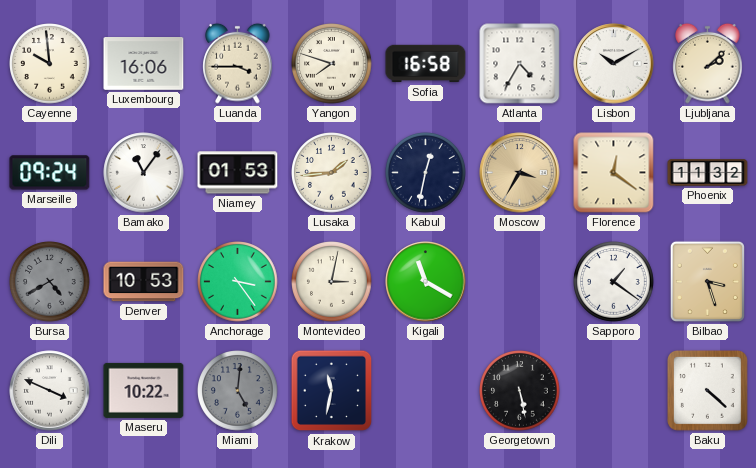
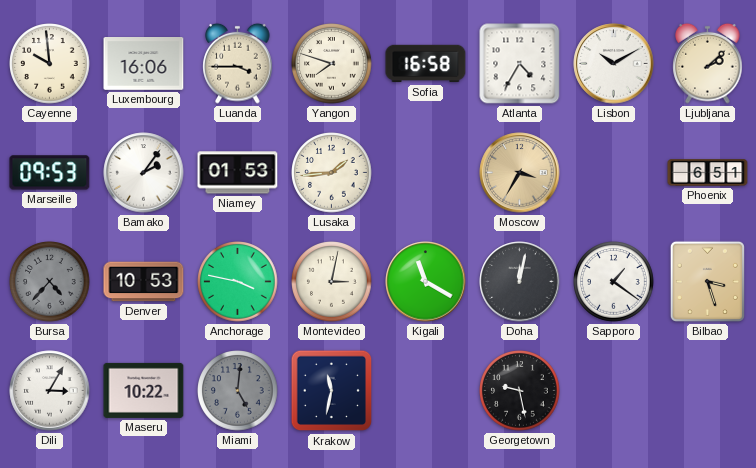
Marseille: 09:24 -> 09:53 (50, 173)
Bamako: 11:06 -> 2:06 (144, 173)
Kabul: 12:32 -> none (426, 173)
Florence: 12:21 -> none (614, 173)
Phoenix: 11:32 -> 6:51 (708, 173)
Bursa: 4:40 -> 4:37 (50, 282)
Anchorage: 3:24 -> 3:47 (238, 282)
Doha: none -> 12:02 (520, 282)
Dili: 3:49 -> 3:05 (50, 391)
Georgetown: 5:28 -> 9:28 (520, 391)
Baku: 4:22 -> none (707, 390)
